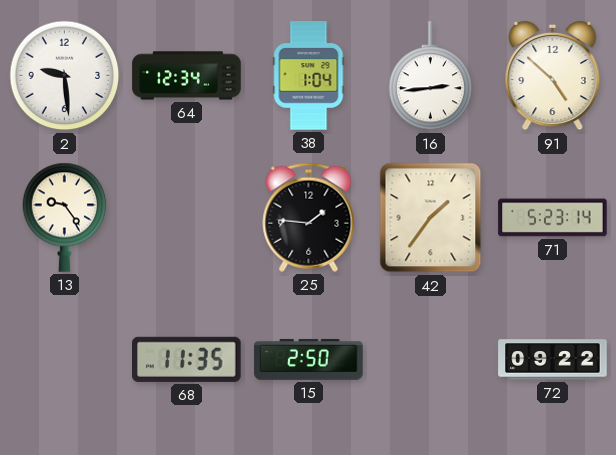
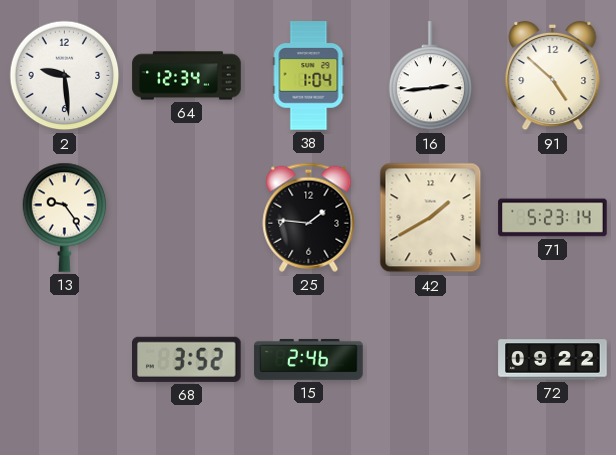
42: 1:36 -> 1:40 (431, 218)
68: 11:35 -> 3:52 (187, 359)
15: 2:50 -> 2:46 (309, 359)
